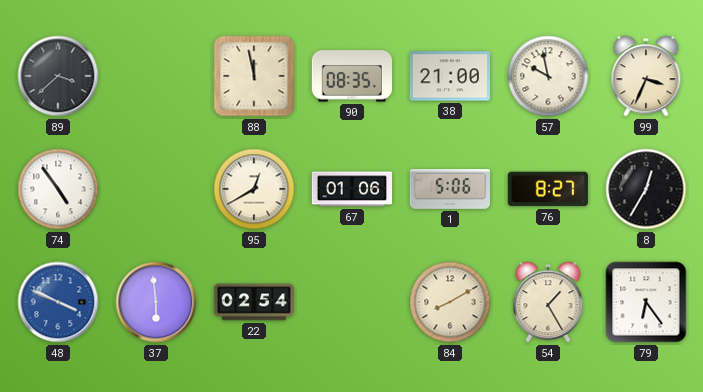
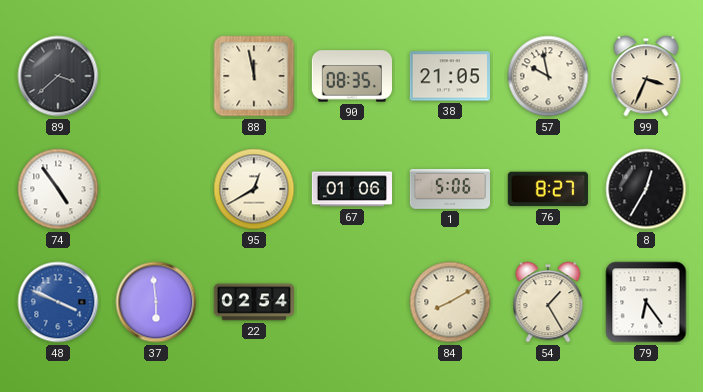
38: 21:00 -> 21:05 (449, 76)
